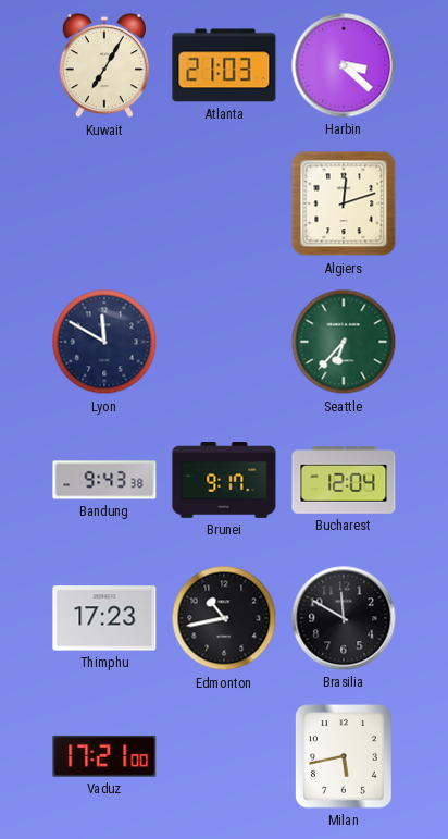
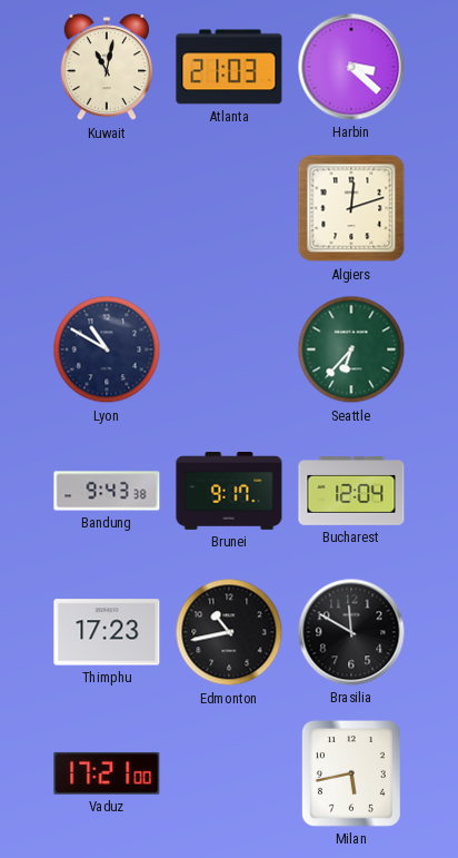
Kuwait: 7:05 -> 11:02 (107, 67)
Lyon: 11:50 -> 10:50 (107, 349)
